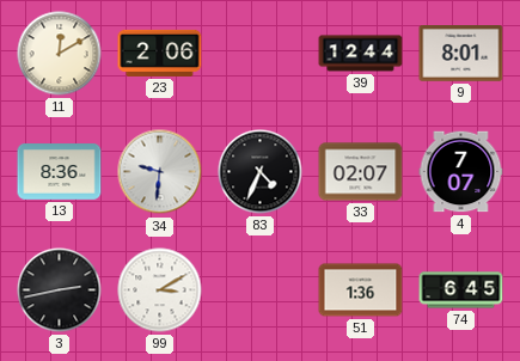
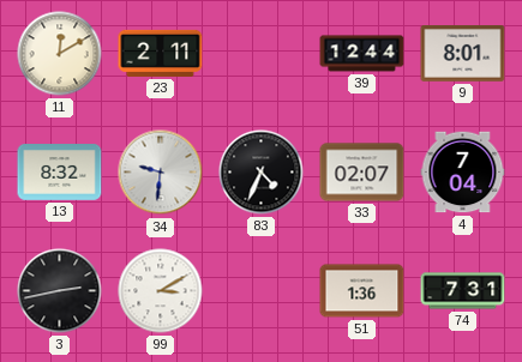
23: 2:06 -> 2:11 (161, 53)
13: 8:36 -> 8:32 (60, 173)
4: 7:07 -> 7:04 (463, 173)
74: 6:45 -> 7:31 (463, 291)
